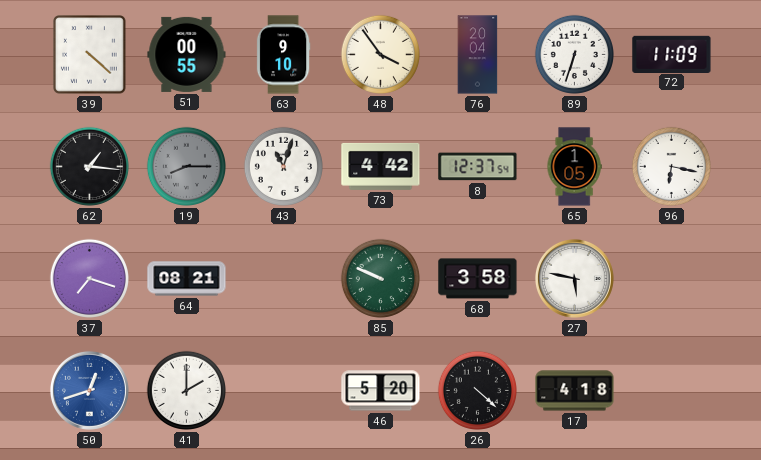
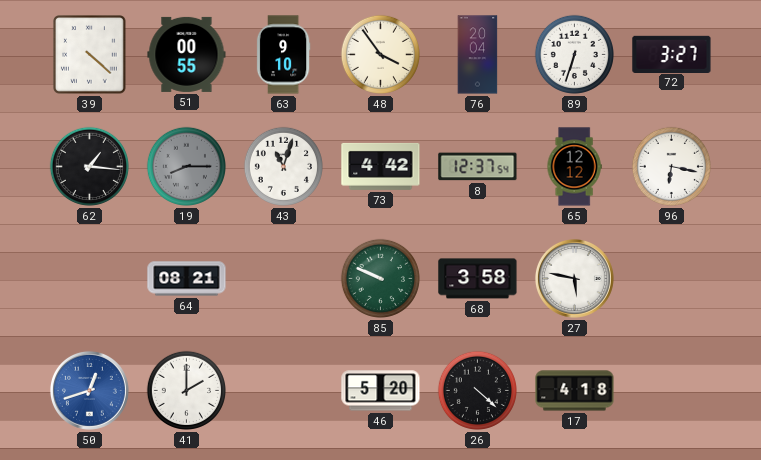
72: 11:09 -> 3:27 (672, 54)
65: 1:05 -> 12:12 (574, 167)
37: 7:18 -> none (89, 278)
